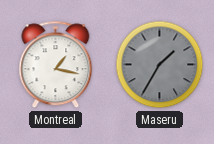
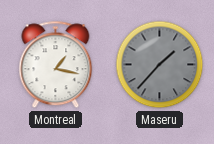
Maseru: 1:35 -> 1:37 (160, 65)
